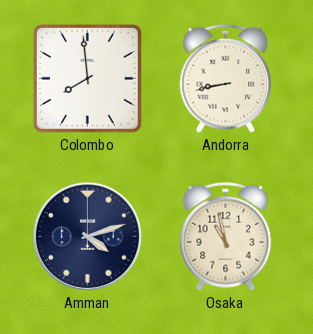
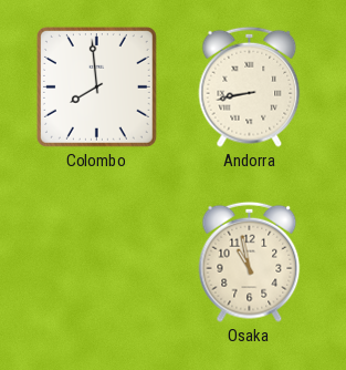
Amman: 4:12 -> none (87, 236)
